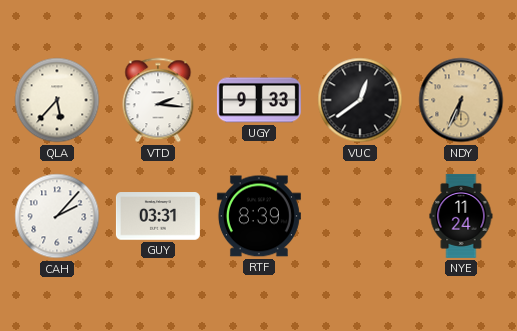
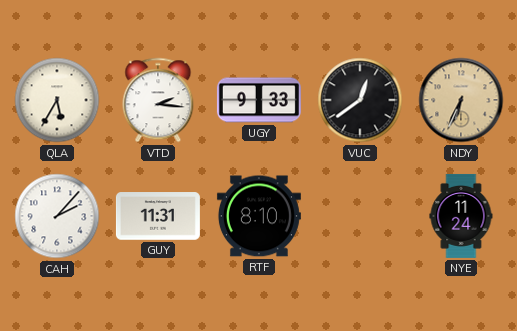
QLA: 5:37 -> 5:35 (57, 100)
GUY: 03:31 -> 11:31 (158, 216)
RTF: 8:39 -> 8:10 (259, 216)
